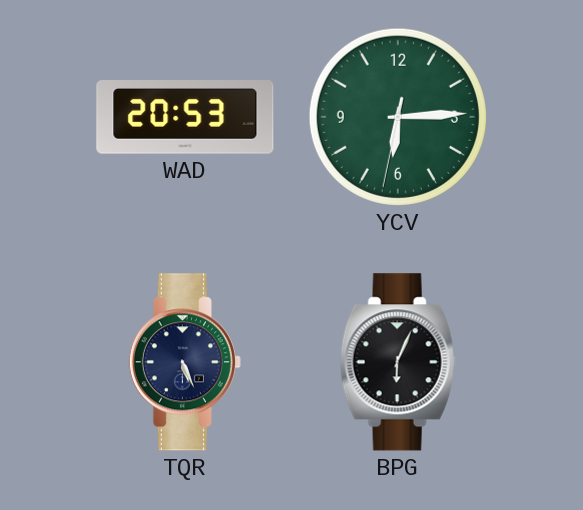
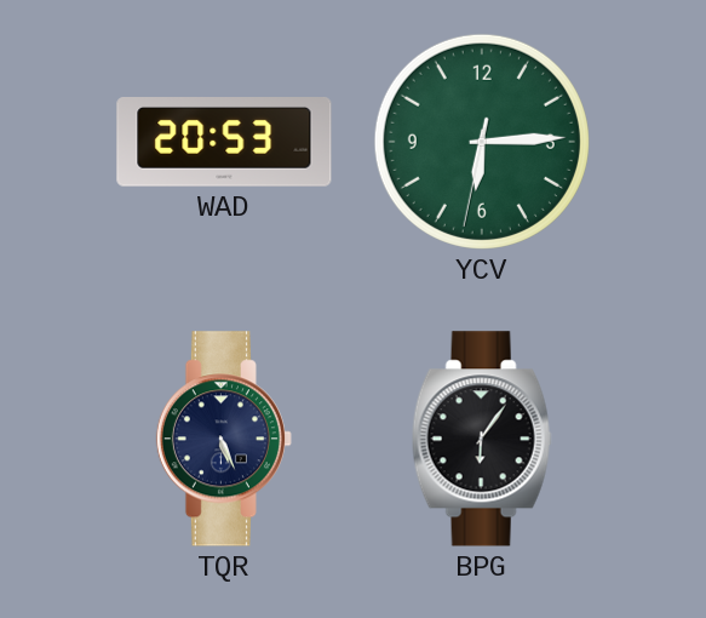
BPG: 6:04 -> 6:06 (482, 439)
